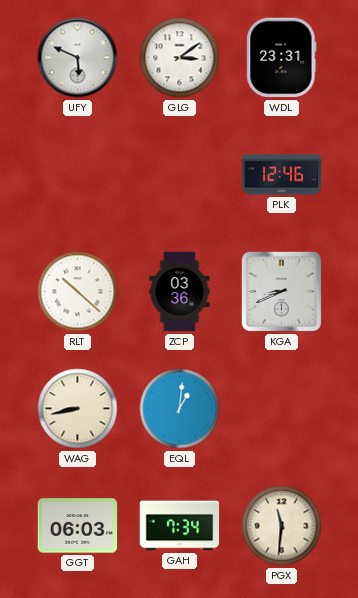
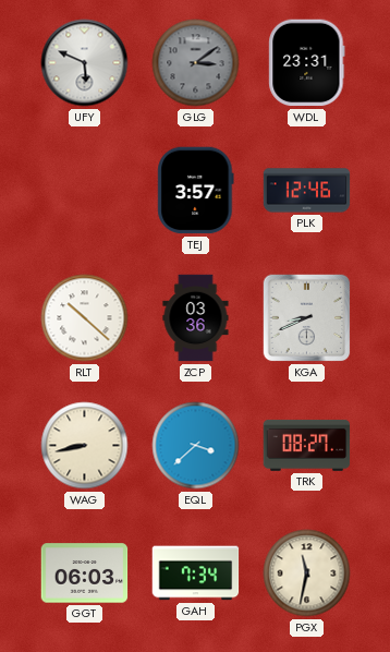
GLG dial: white -> grey (196, 63)
TEJ: none -> 3:57 (196, 191)
EQL: 1:01 -> 3:38 (196, 446)
TRK: none -> 08:27 (307, 445)
PGX: 11:31 -> 11:32 (307, 573)
